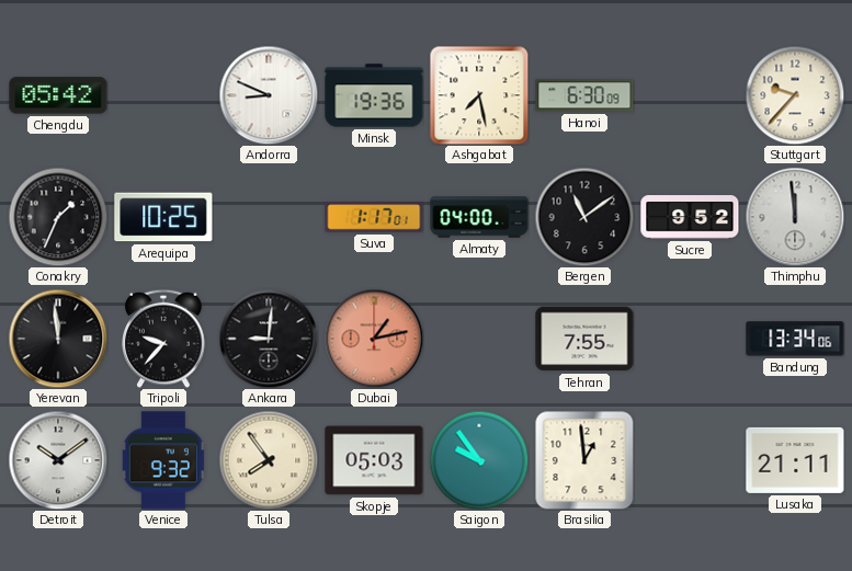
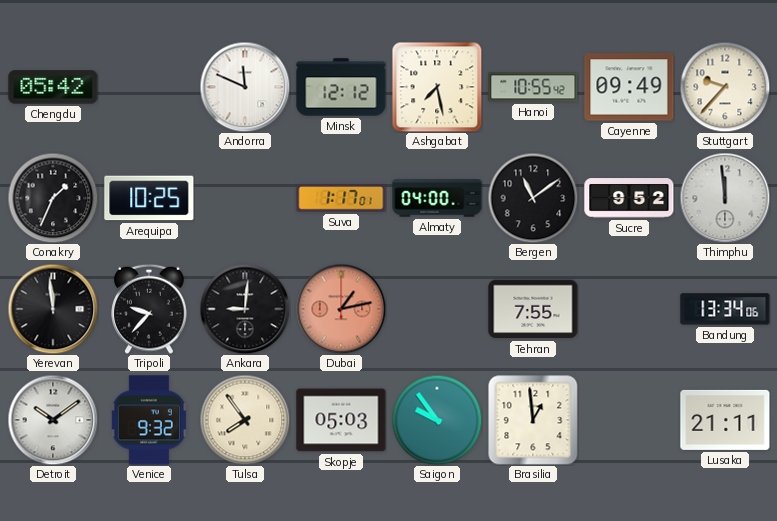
Andorra: 8:49 -> 11:49 (245, 87)
Minsk: 19:36 -> 12:12 (341, 87)
Hanoi: 6:30 -> 10:55 (533, 87)
Cayenne: none -> 09:49 (629, 87)
